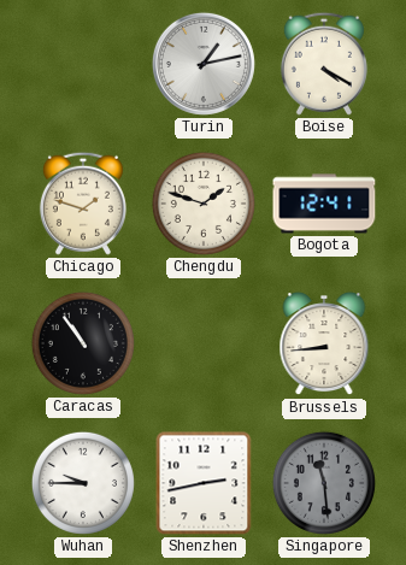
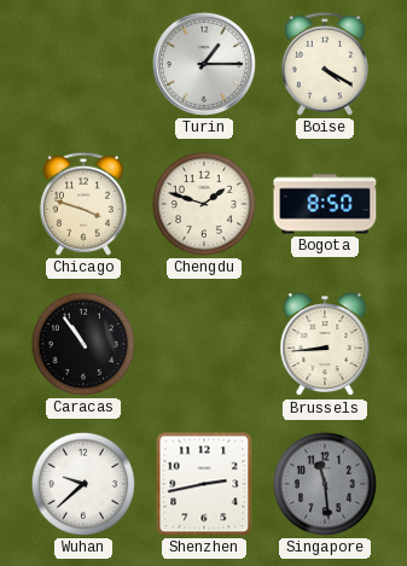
Turin: 1:13 -> 1:15 (204, 64)
Chicago: 1:48 -> 3:48 (83, 204)
Bogota: 12:41 -> 8:50 (325, 204)
Wuhan: 9:45 -> 9:38 (83, 484)
